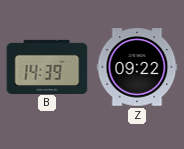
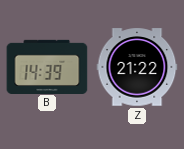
Z: 09:22 -> 21:22 (137, 67)
